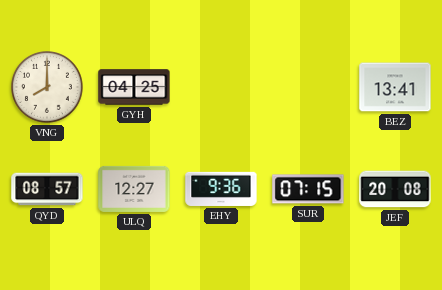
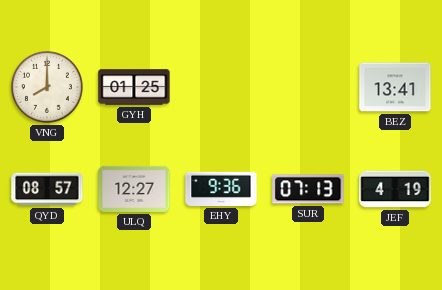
GYH: 04:25 -> 01:25 (134, 87)
SUR: 07:15 -> 07:13 (308, 189)
JEF: 20:08 -> 4:19 (395, 189)
